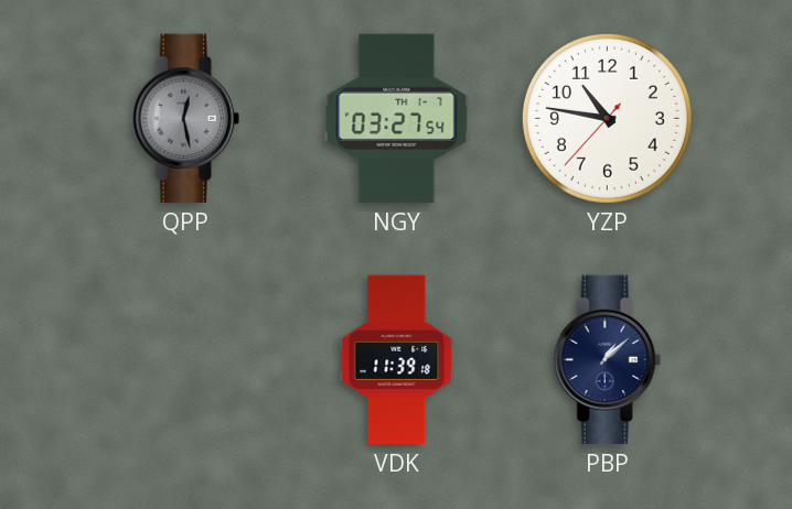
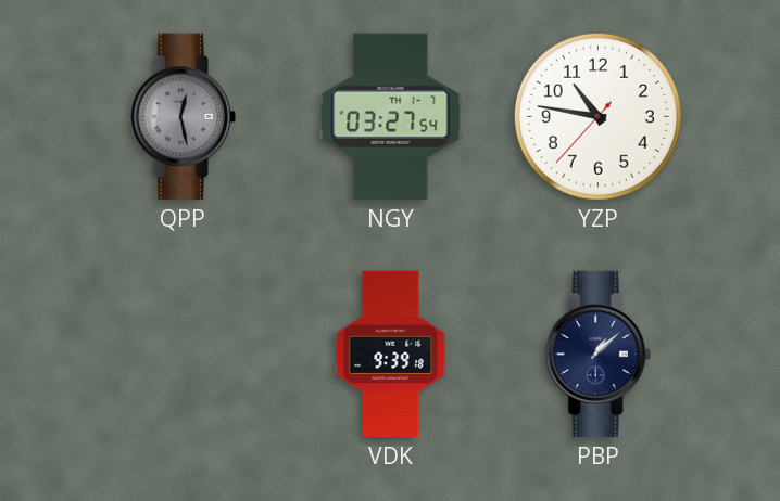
VDK: 11:39 -> 9:39 (391, 355)
